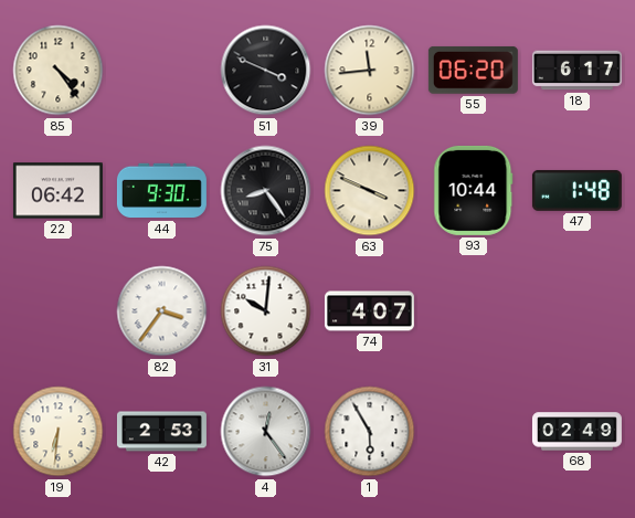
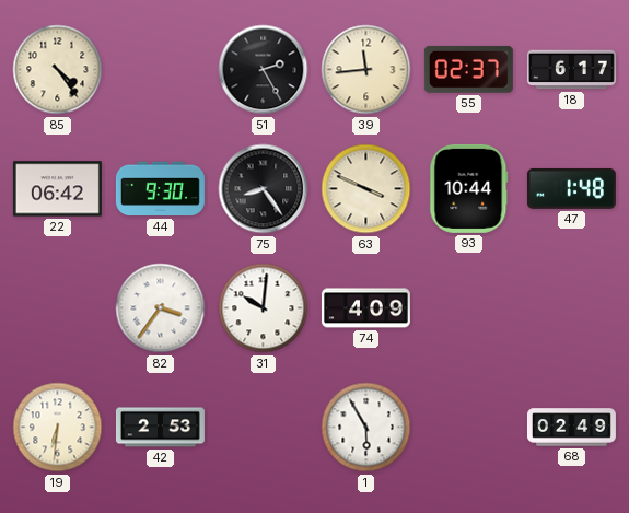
51: 3:49 -> 2:25 (264, 70)
55: 06:20 -> 02:37 (468, 69)
74: 4:07 -> 4:09 (365, 308)
4: 12:24 -> none (266, 432)
